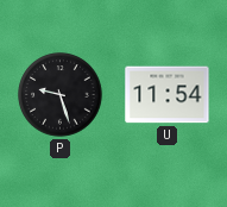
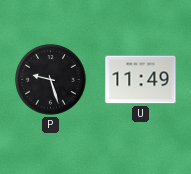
U: 11:54 -> 11:49 (141, 80)
